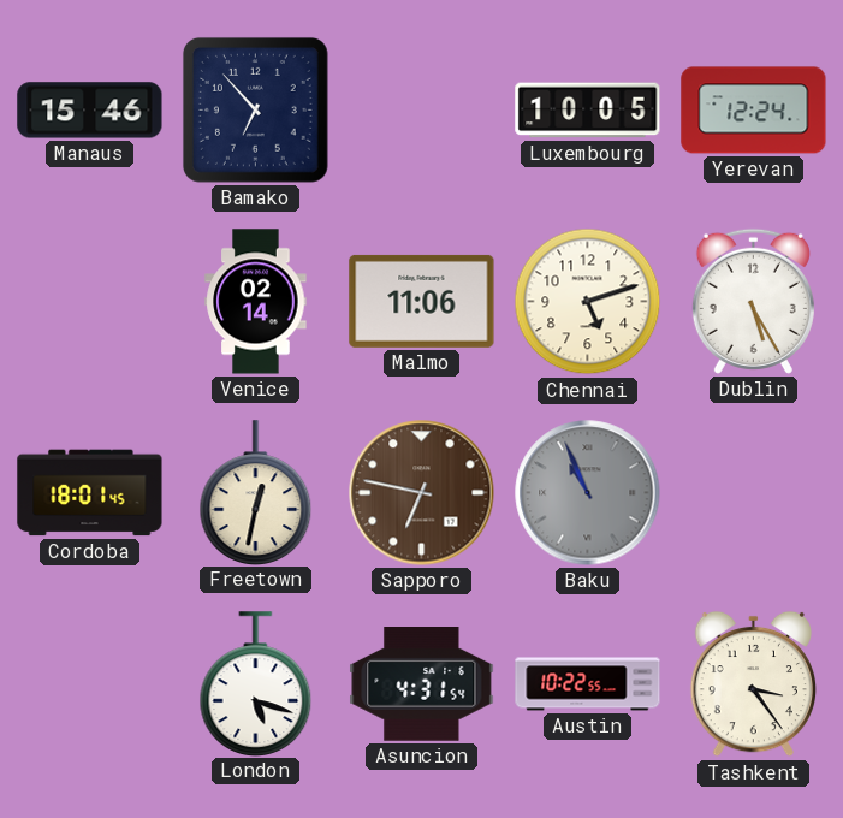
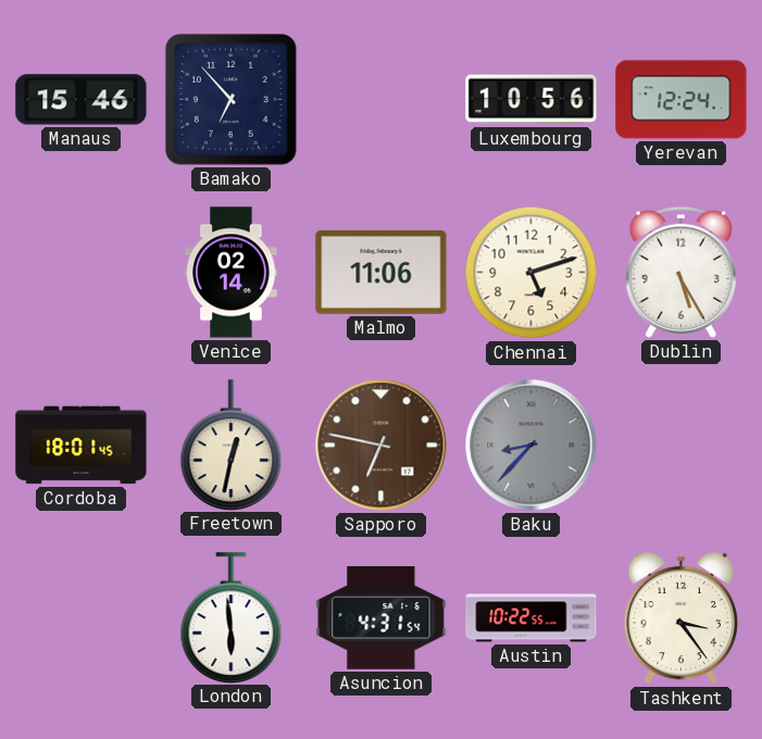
Luxembourg: 10:05 -> 10:56 (532, 100)
Baku: 10:56 -> 8:37 (532, 446)
London: 5:18 -> 5:59 (232, 617)
